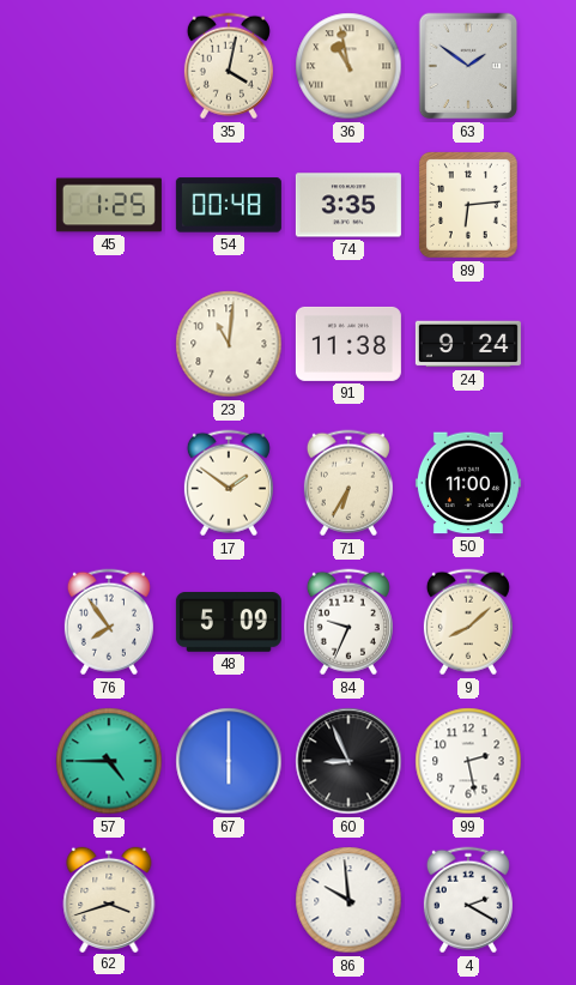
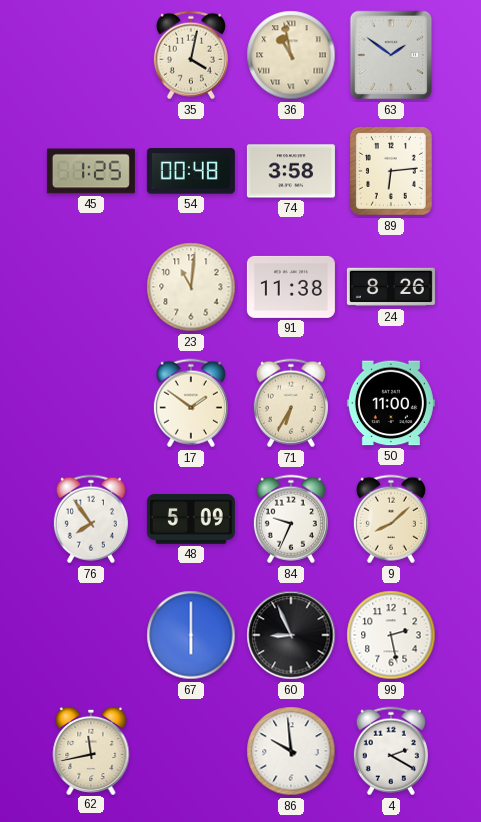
74: 3:35 -> 3:58 (291, 171)
24: 9:24 -> 8:26 (391, 287)
57: 4:45 -> none (109, 761)
62: 3:42 -> 11:43 (91, 750)
